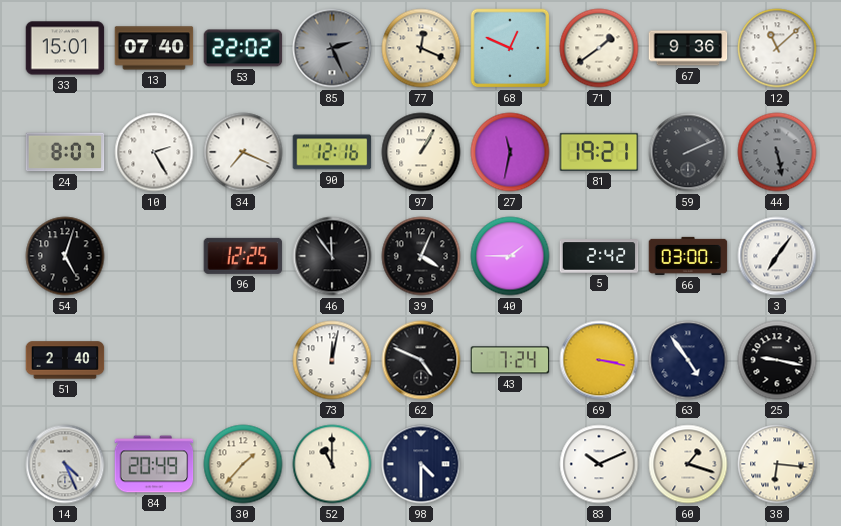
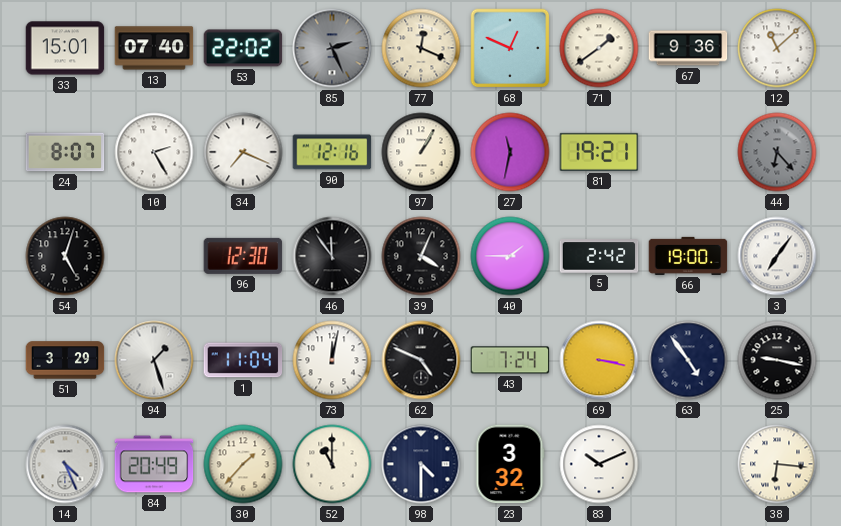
59: 2:11 -> none (688, 152)
44: 5:28 -> 6:23 (777, 152)
96: 12:25 -> 12:30 (243, 256)
66: 03:00 -> 19:00 (688, 256)
51: 2:40 -> 3:29 (65, 360)
94: none -> 1:27 (154, 360)
1: none -> 11:04 (243, 360)
23: none -> 3:32 (510, 464)
60: 1:18 -> none (688, 464)
